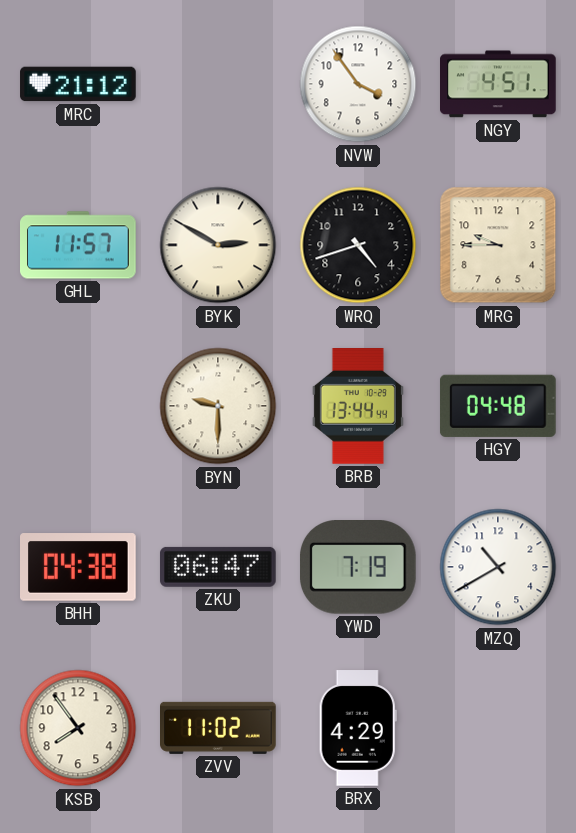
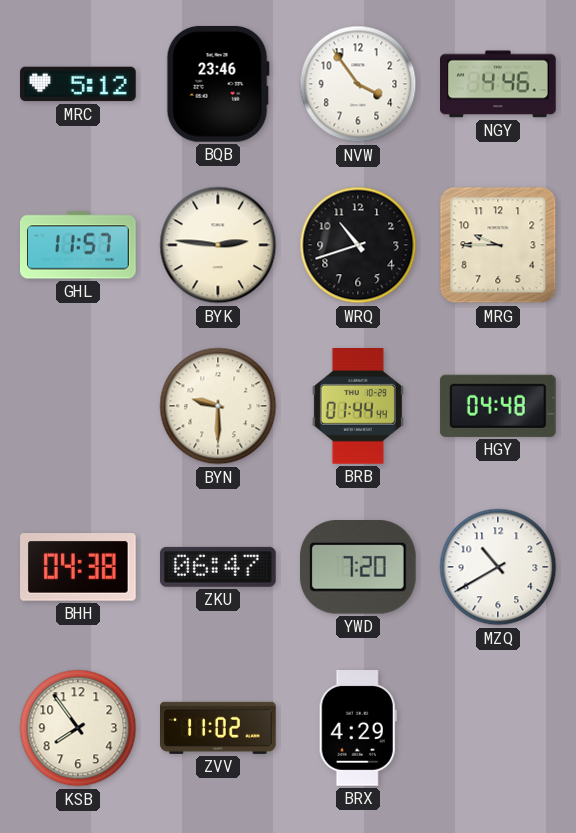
MRC: 21:12 -> 5:12 (78, 84)
BQB: none -> 23:46 (218, 84)
NGY: 4:51 -> 4:46 (499, 84)
BYK: 2:50 -> 2:46 (218, 245)
WRQ: 4:42 -> 10:42 (358, 245)
BRB: 13:44 -> 01:44 (358, 407)
YWD: 7:19 -> 7:20 (358, 568)
